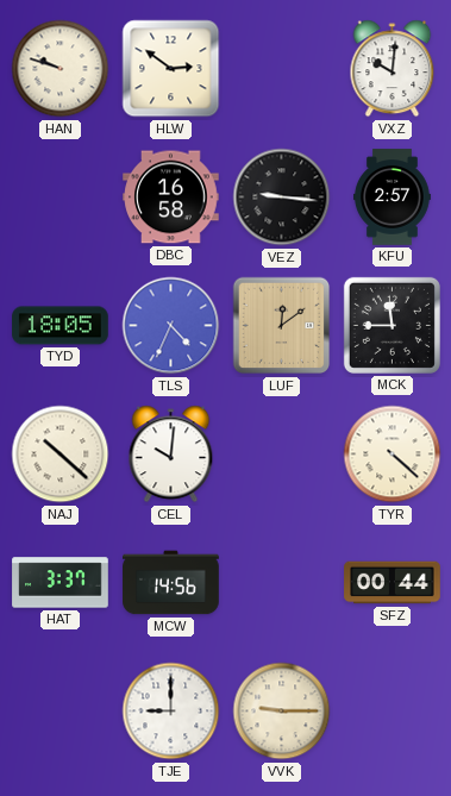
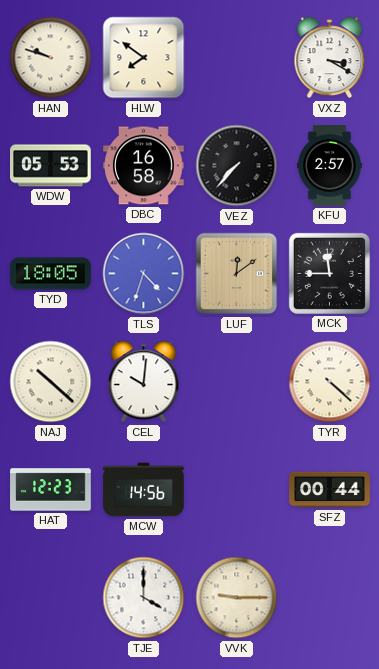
HLW: 2:51 -> 7:51 (144, 58)
VXZ: 10:01 -> 3:20 (330, 58)
WDW: none -> 05:53 (51, 166)
VEZ: 9:16 -> 7:37 (237, 166)
TLS: 4:34 -> 4:33 (144, 274)
HAT: 3:37 -> 12:23 (51, 490)
TJE: 9:00 -> 4:00 (144, 598)
